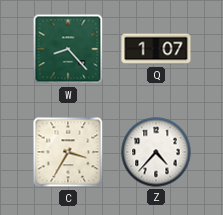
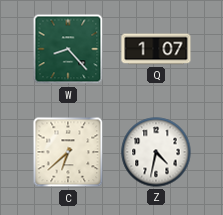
C: 3:35 -> 6:38 (68, 152)
Z: 4:37 -> 4:32 (156, 152)
